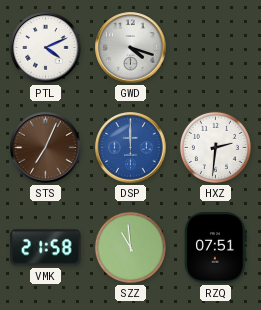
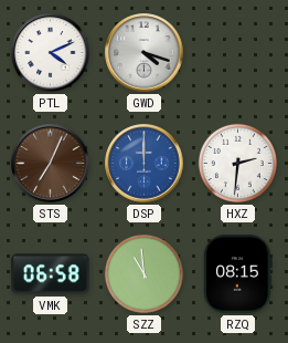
VMK: 21:58 -> 06:58 (51, 274)
RZQ: 07:51 -> 08:15 (238, 274)
